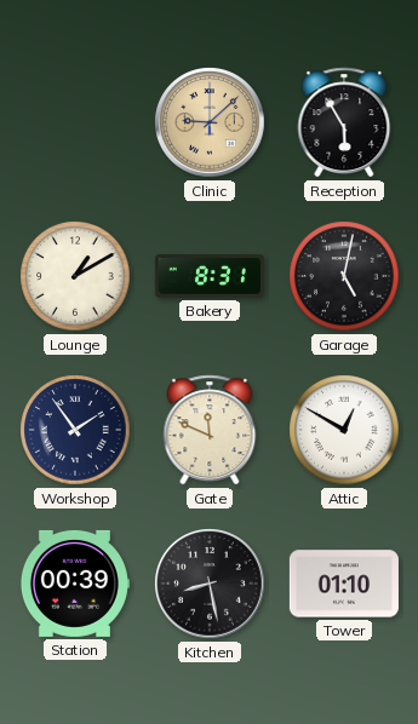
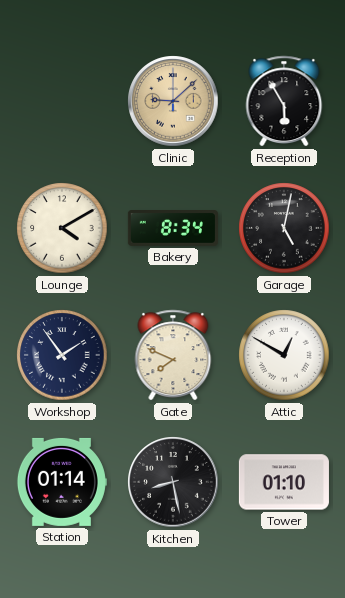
Lounge: 1:10 -> 4:10 (62, 228)
Bakery: 8:31 -> 8:34 (173, 229)
Gate: 11:49 -> 7:49 (173, 355)
Station: 00:39 -> 01:14 (61, 482)
